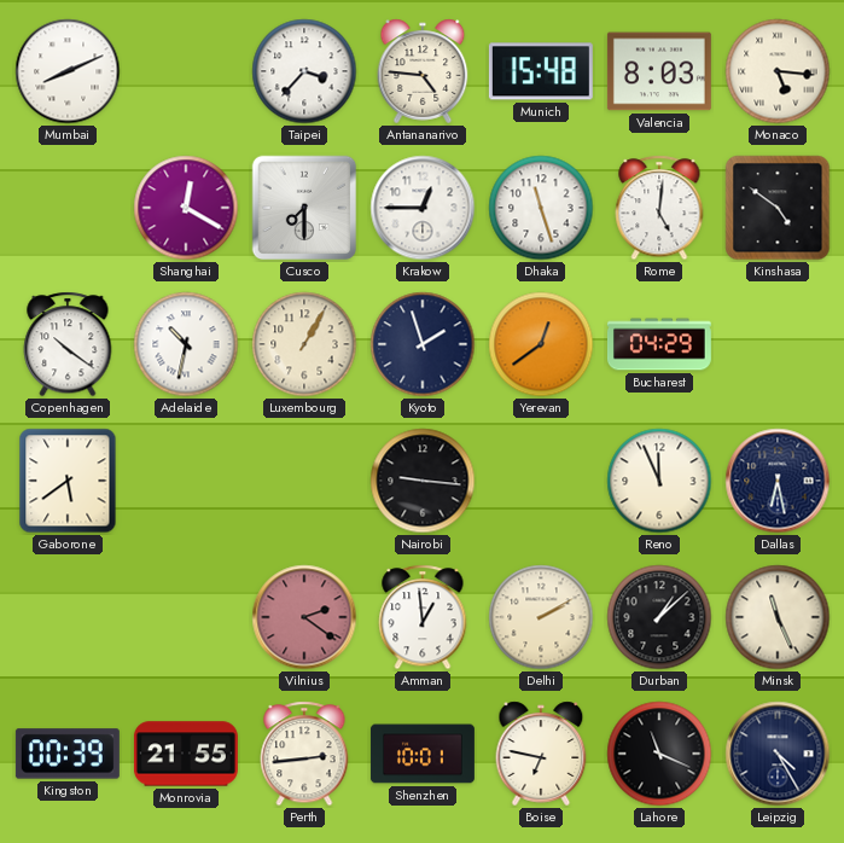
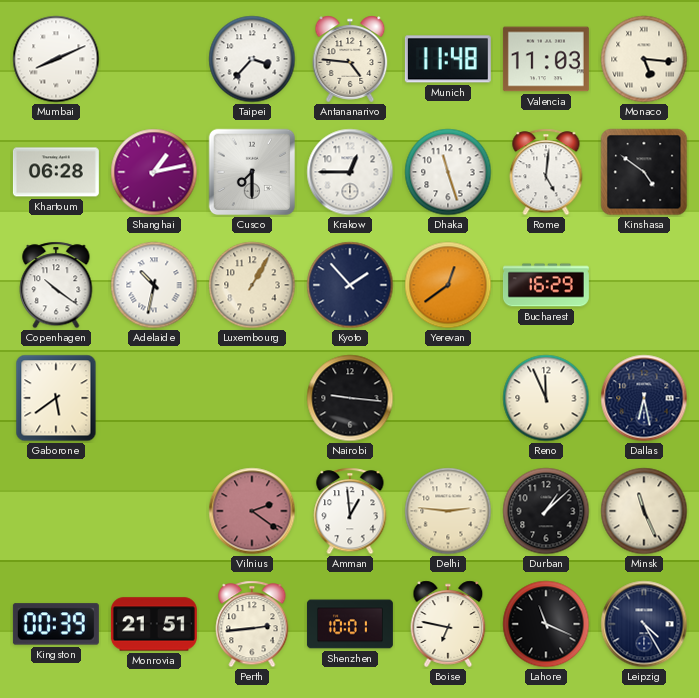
Munich: 15:48 -> 11:48 (448, 59)
Valencia: 8:03 -> 11:03 (546, 59)
Khartoum: none -> 06:28 (56, 172)
Shanghai: 12:20 -> 1:13 (154, 172)
Kyoto: 1:57 -> 1:53 (350, 285)
Bucharest: 04:29 -> 16:29 (546, 285)
Delhi: 2:10 -> 2:46 (448, 511)
Monrovia: 21:55 -> 21:51 (154, 624)
